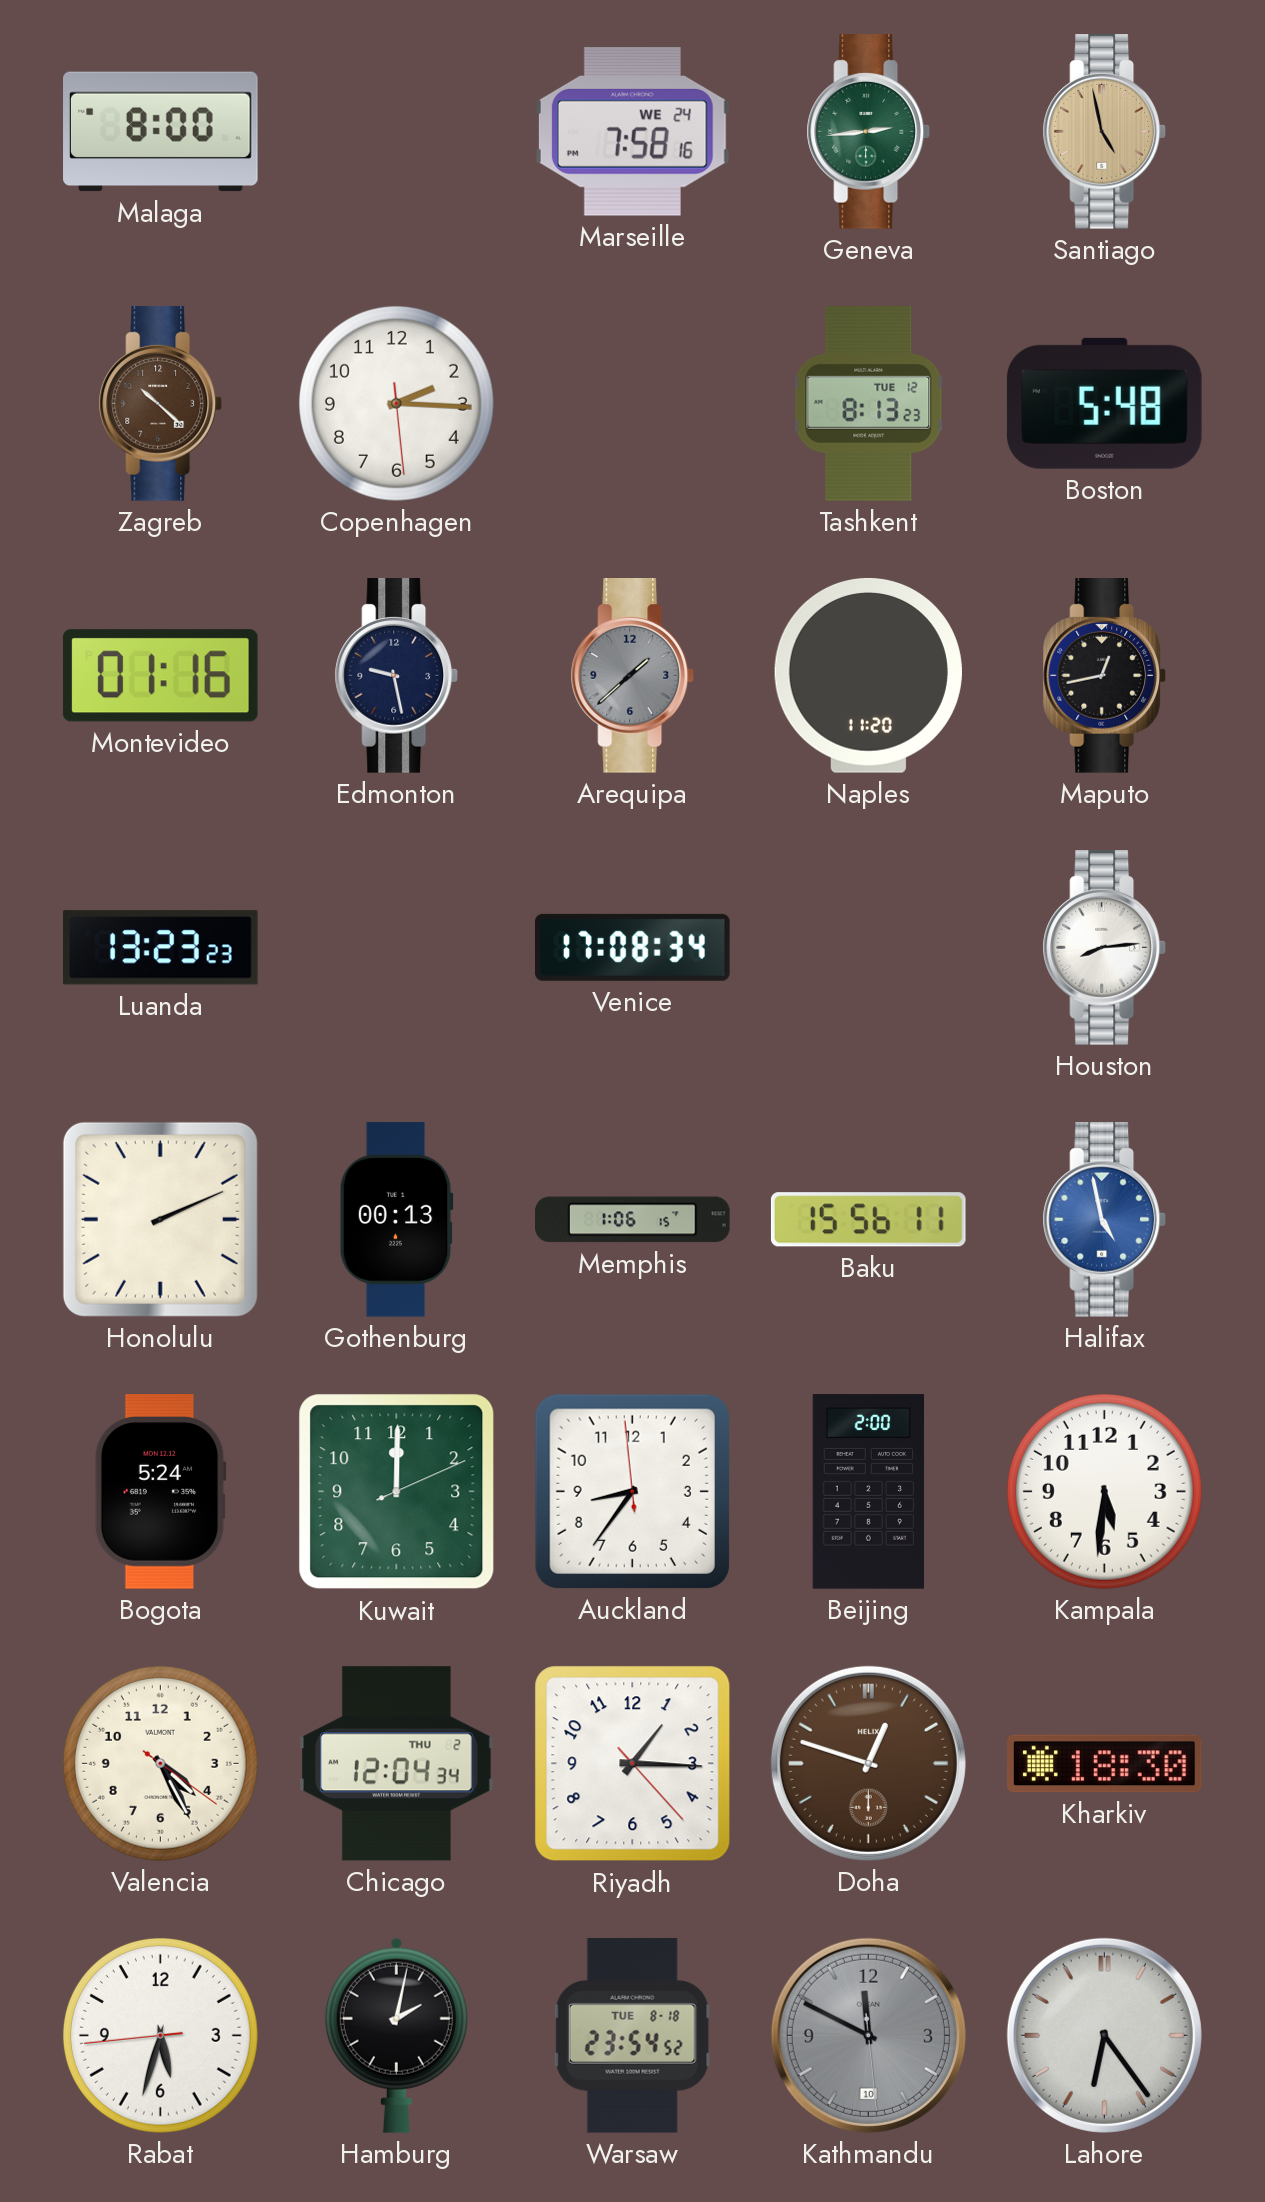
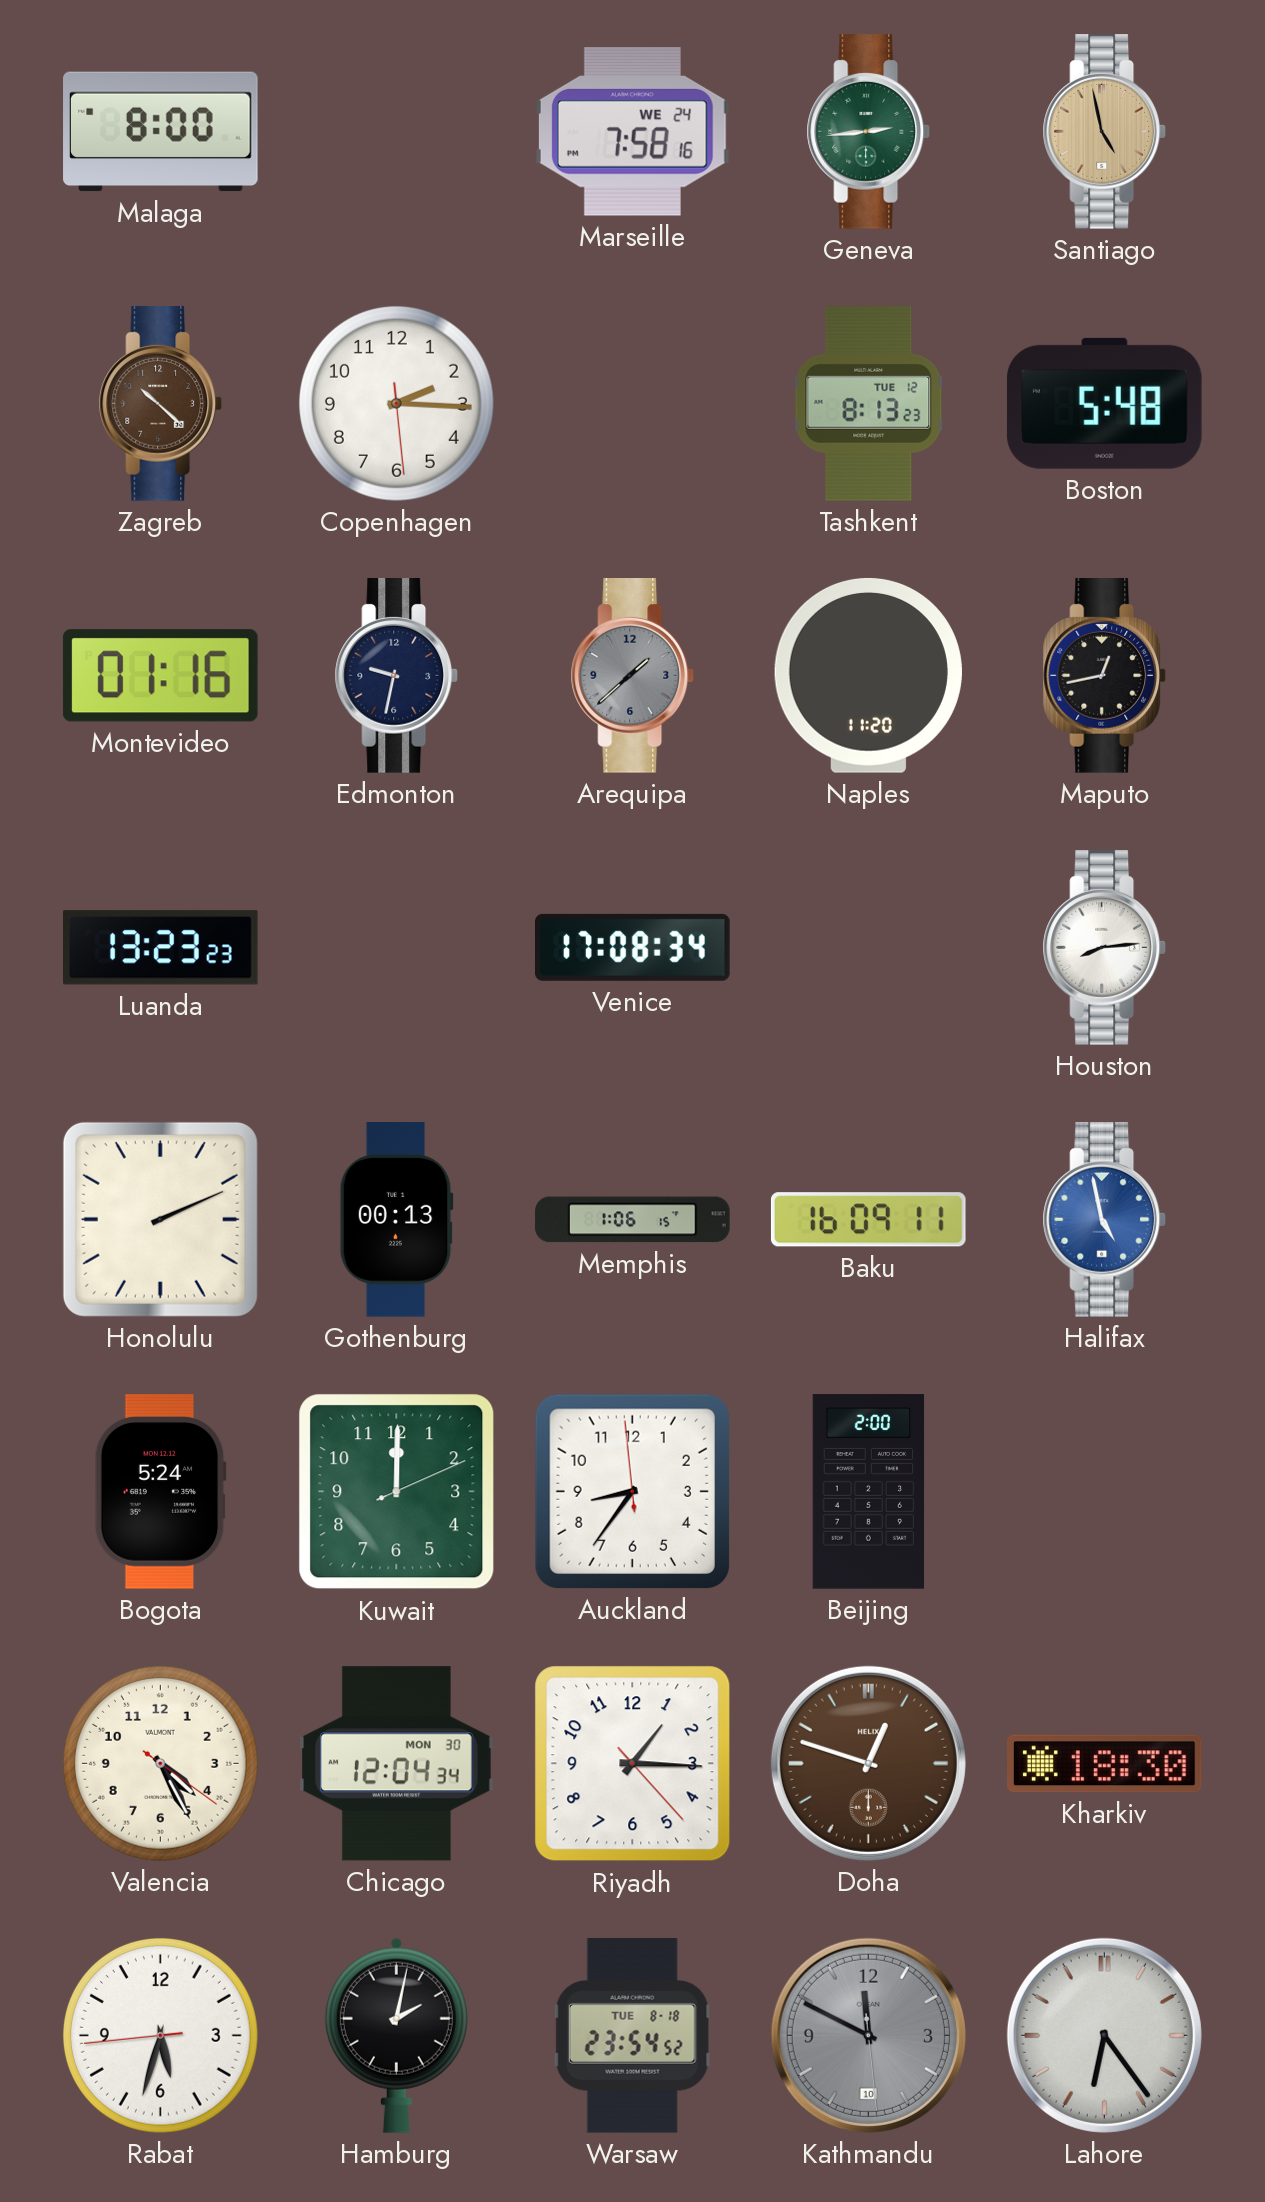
Edmonton: 9:28 -> 9:32 (397, 676)
Baku: 15:56 -> 16:09 (868, 1220)
Kampala: 5:31 -> none (1104, 1491)
Chicago date: THU 2 -> MON 30 (397, 1764)
